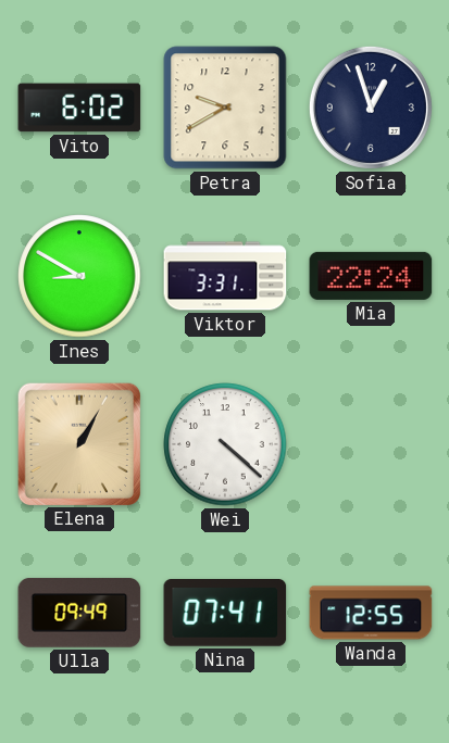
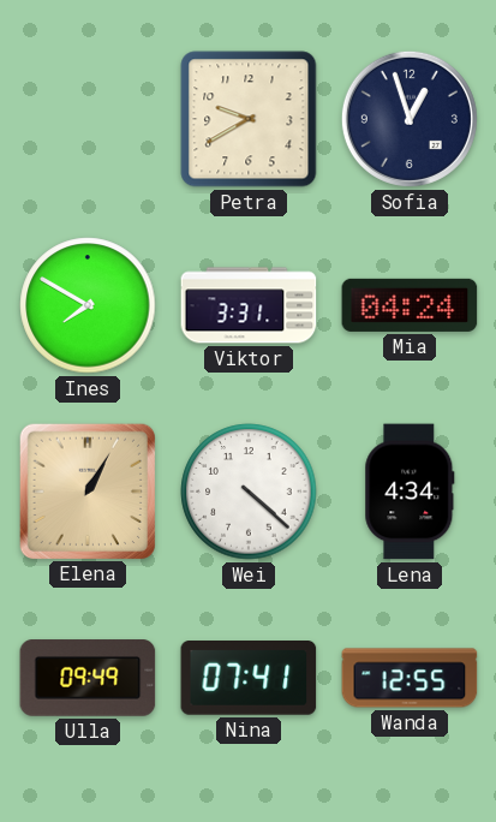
Vito: 6:02 -> none (79, 108)
Ines: 8:50 -> 7:50 (88, 305)
Mia: 22:24 -> 04:24 (410, 305)
Lena: none -> 4:34 (410, 492)
